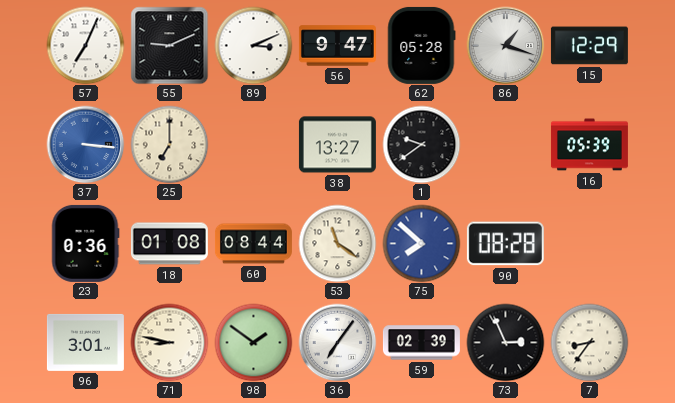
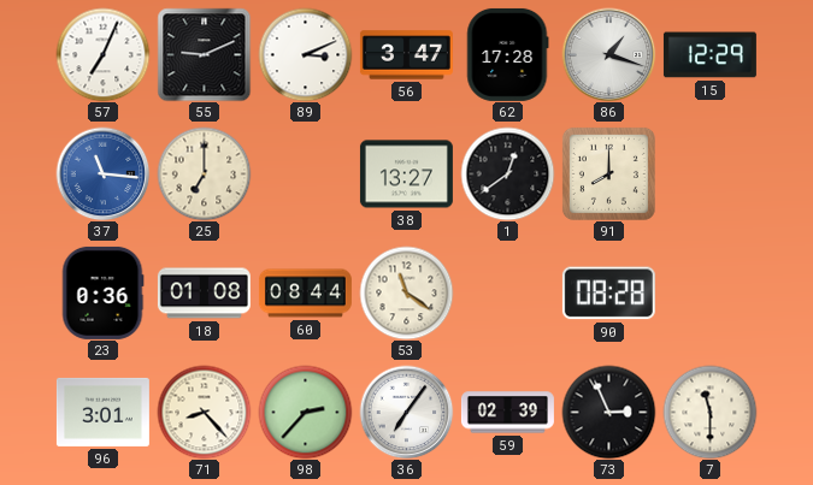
56: 9:47 -> 3:47 (406, 55)
62: 05:28 -> 17:28 (508, 54)
37: 3:16 -> 11:16 (102, 173)
1: 9:39 -> 12:39 (507, 173)
91: none -> 8:00 (608, 173)
16: 05:39 -> none (589, 145)
75: 7:52 -> none (421, 243)
71: 8:47 -> 8:23 (204, 412)
98: 1:51 -> 2:37 (305, 412)
7: 8:36 -> 11:30 (709, 412)
